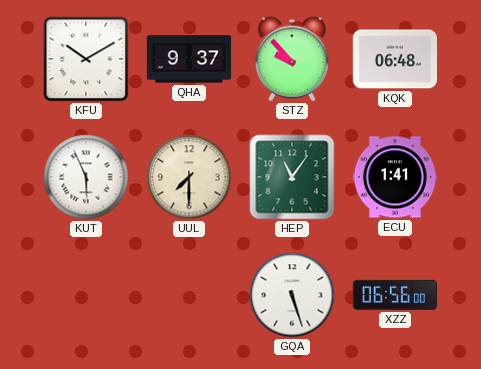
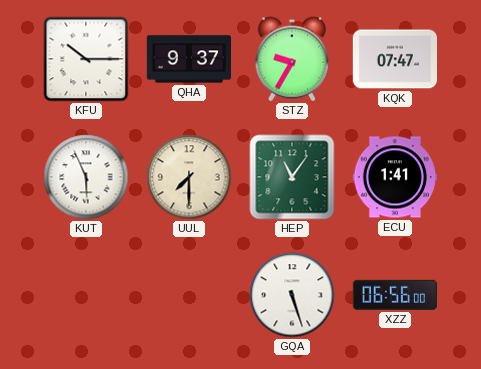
KFU: 10:10 -> 10:15 (86, 59)
STZ: 9:53 -> 9:35 (292, 59)
KQK: 06:48 -> 07:47 (394, 59)
